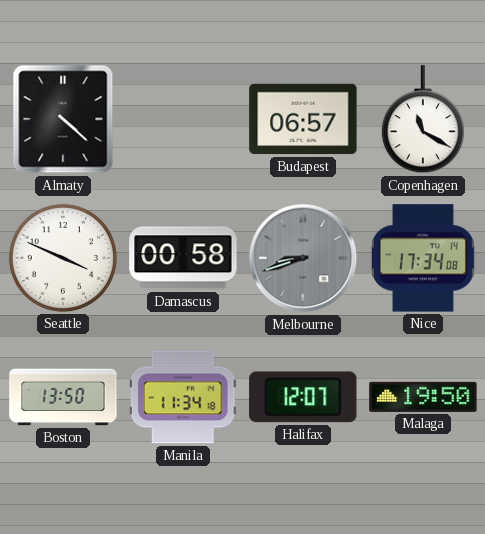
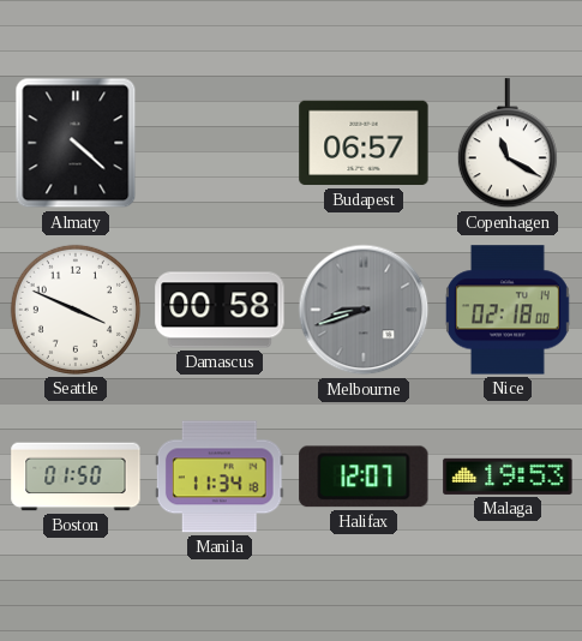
Nice: 17:34 -> 02:18 (508, 310)
Boston: 13:50 -> 01:50 (76, 477)
Malaga: 19:50 -> 19:53 (508, 477)
